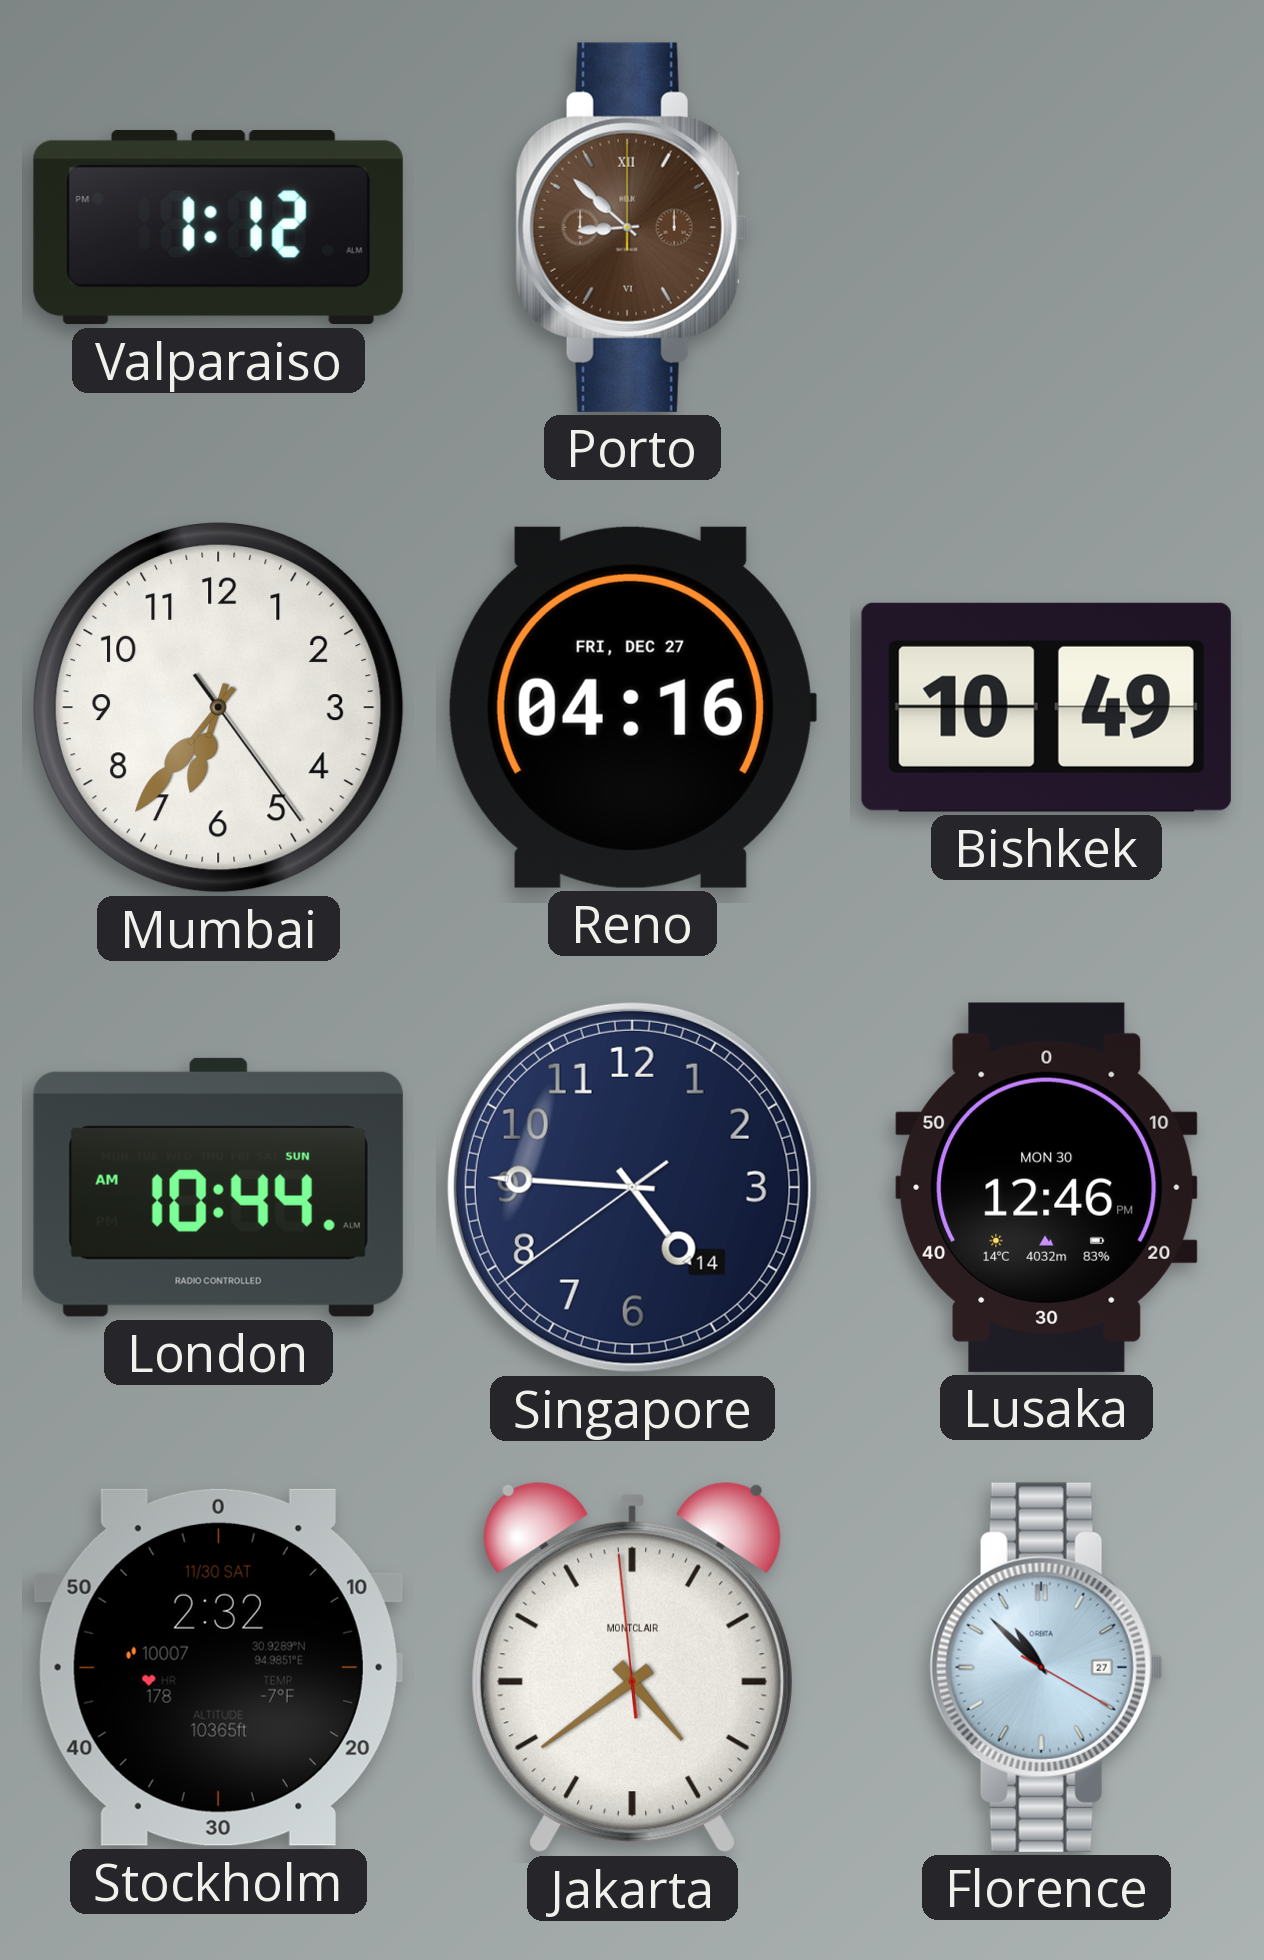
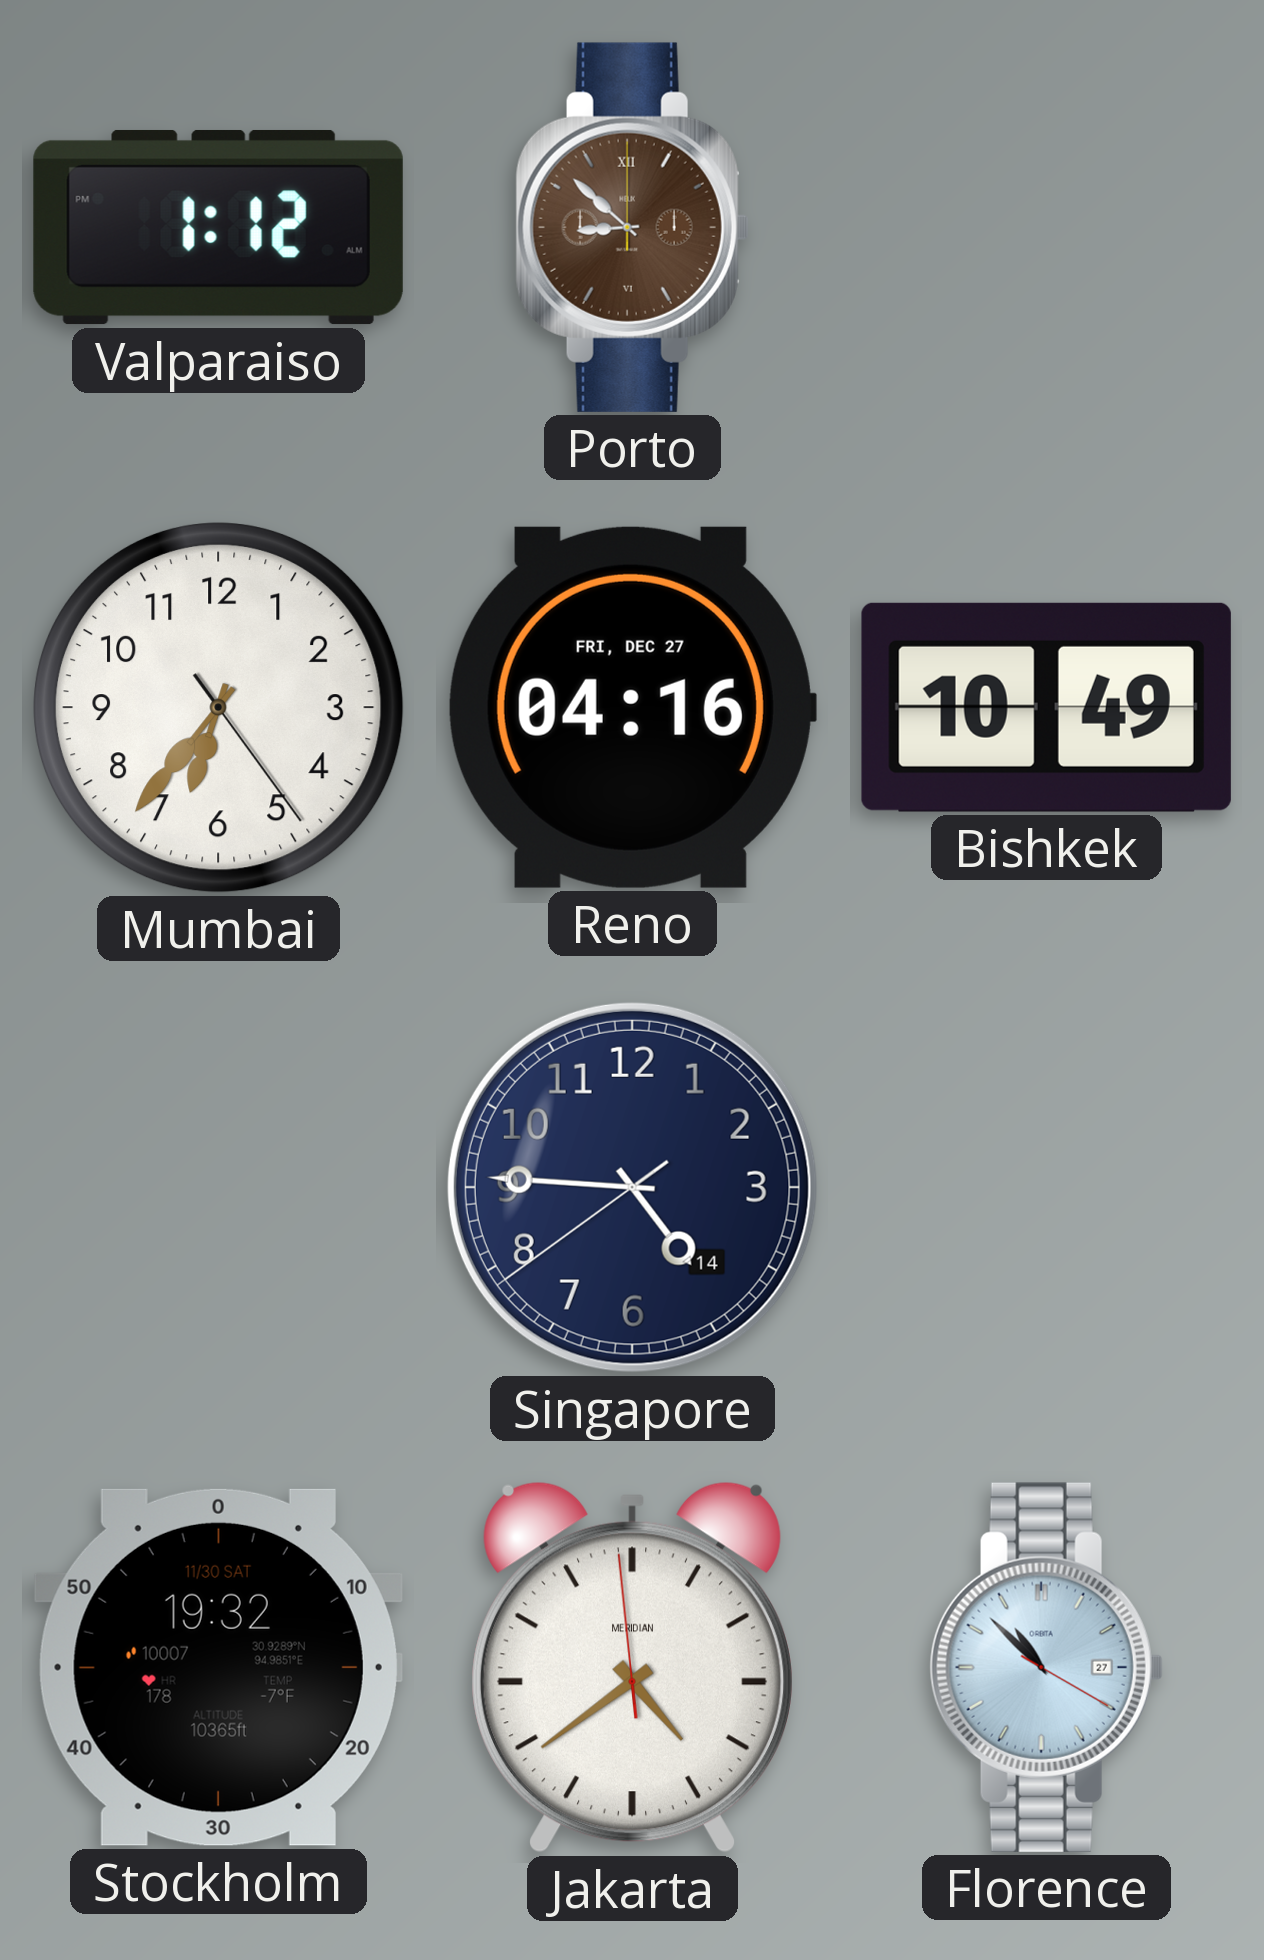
London: 10:44 -> none (218, 1187)
Lusaka: 12:46 -> none (1047, 1187)
Stockholm: 2:32 -> 19:32 (218, 1667)
Jakarta brand: MONTCLAIR -> MERIDIAN (632, 1667)
